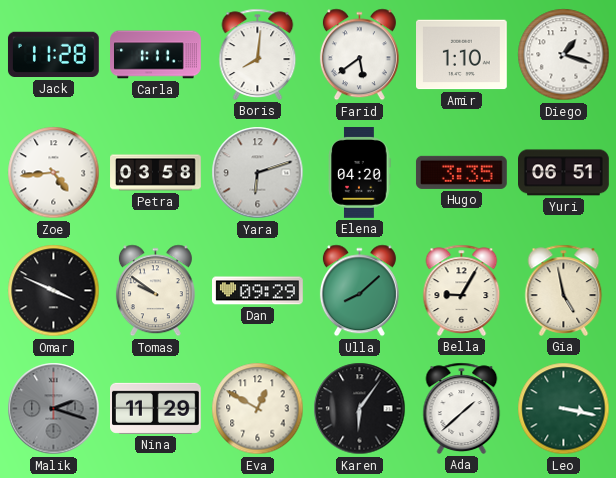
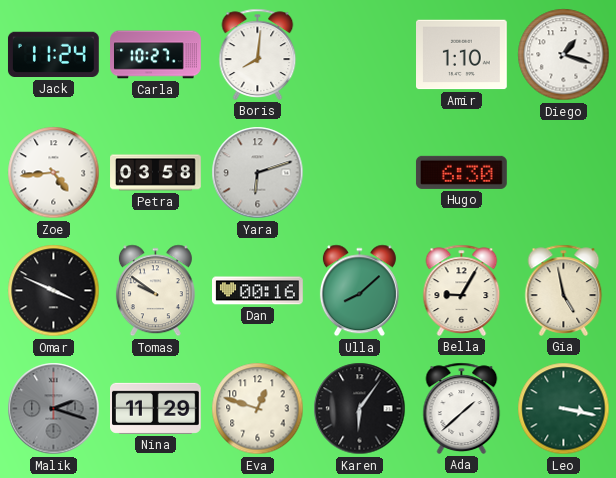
Jack: 11:28 -> 11:24 (53, 55)
Carla: 1:11 -> 10:27 (156, 55)
Farid: 5:39 -> none (359, 55)
Elena: 04:20 -> none (359, 173)
Hugo: 3:35 -> 6:30 (461, 172)
Yuri: 06:51 -> none (564, 173)
Dan: 09:29 -> 00:16 (258, 291)
Eva: 12:50 -> 12:48 (258, 409)
